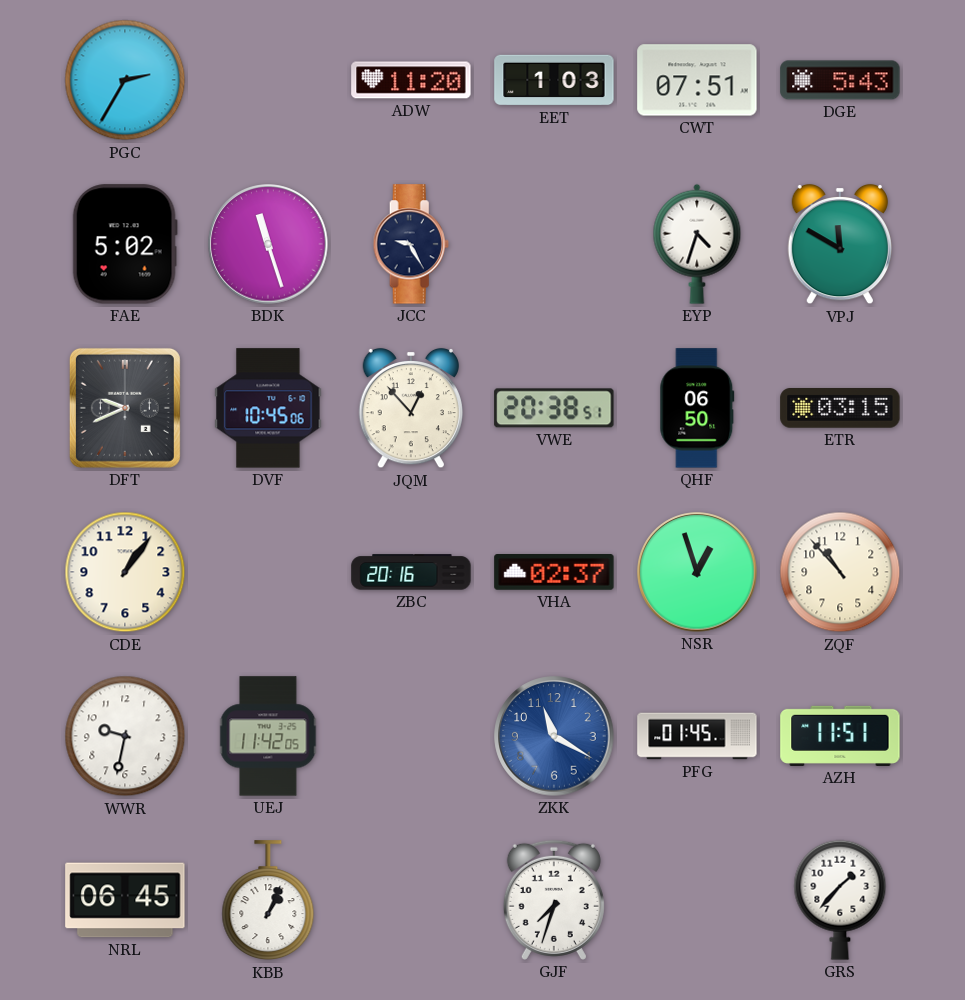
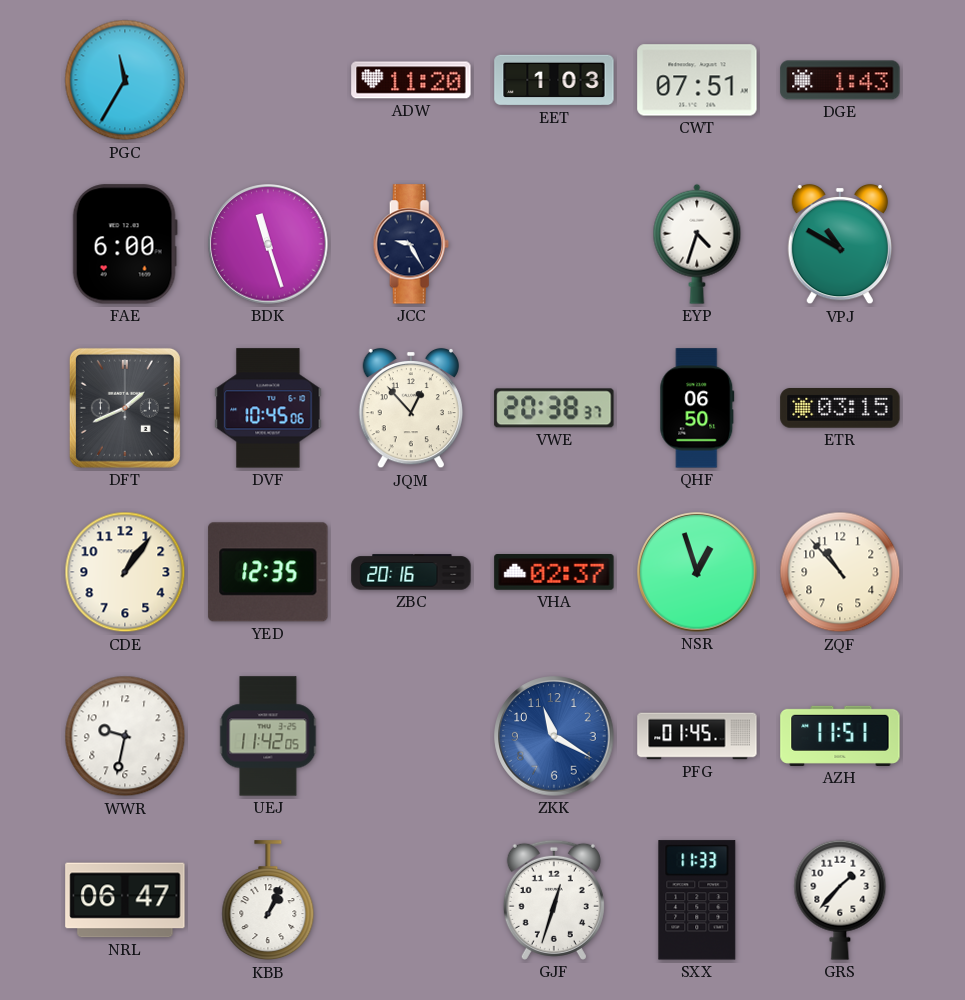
PGC: 2:35 -> 11:35 (125, 80)
DGE: 5:43 -> 1:43 (840, 80)
FAE: 5:02 -> 6:00 (125, 244)
VPJ: 11:50 -> 10:50 (840, 244)
DFT: 9:41 -> 1:41 (125, 408)
VWE: 20:38:51 -> 20:38:37 (554, 408)
YED: none -> 12:35 (268, 572)
NRL: 06:45 -> 06:47 (125, 900)
GJF: 7:33 -> 12:33 (554, 900)
SXX: none -> 11:33 (697, 900)
